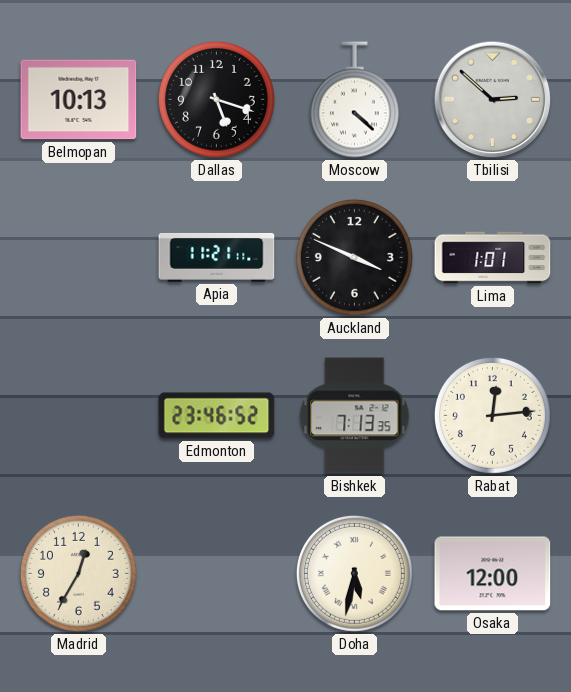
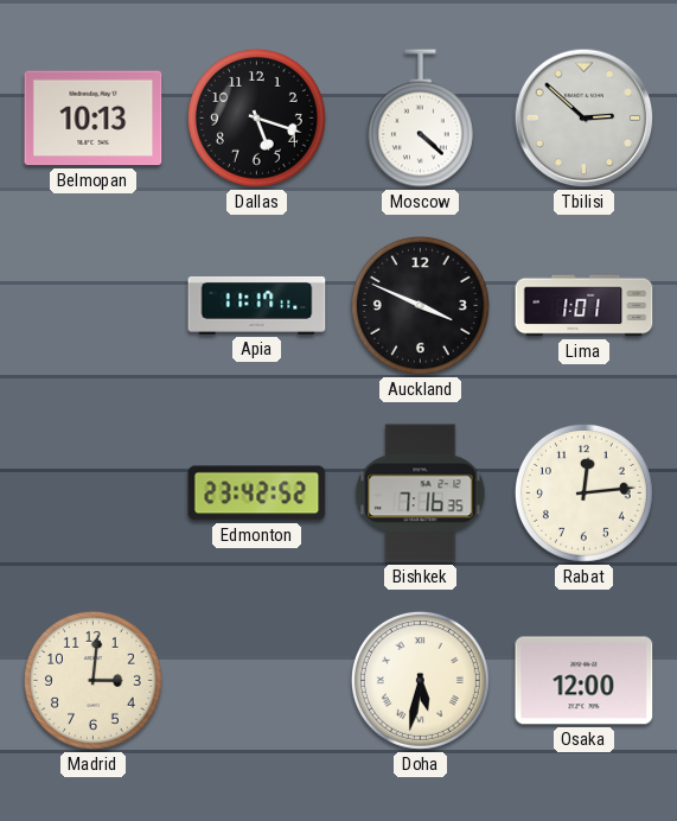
Apia: 11:21 -> 11:17 (257, 305)
Edmonton: 23:46 -> 23:42 (257, 494)
Bishkek: 7:13 -> 7:16 (421, 494)
Madrid: 12:35 -> 3:01 (92, 680)
